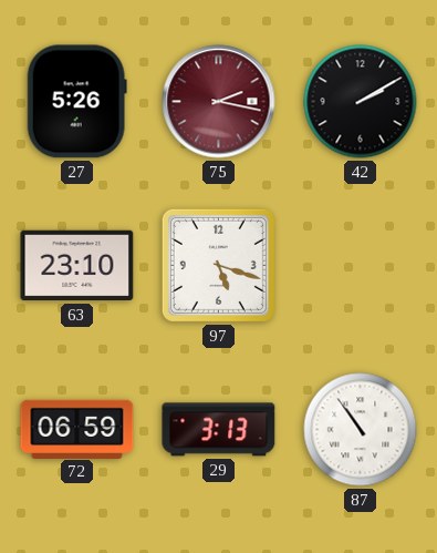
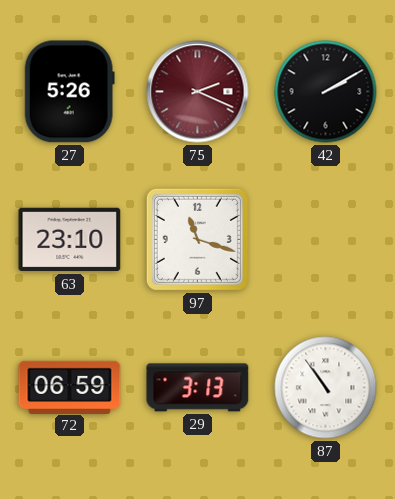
75: 2:17 -> 2:19 (198, 92)
97: 5:18 -> 11:18 (197, 239)
